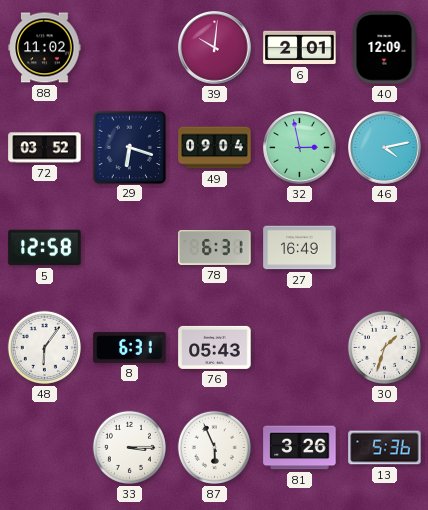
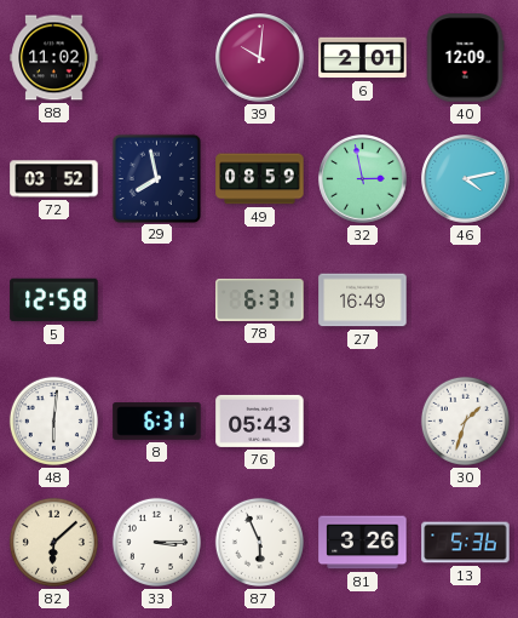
29: 6:18 -> 7:58 (156, 178)
49: 09:04 -> 08:59 (260, 179)
48: 6:06 -> 6:01 (53, 420)
82: none -> 6:08 (53, 542)
